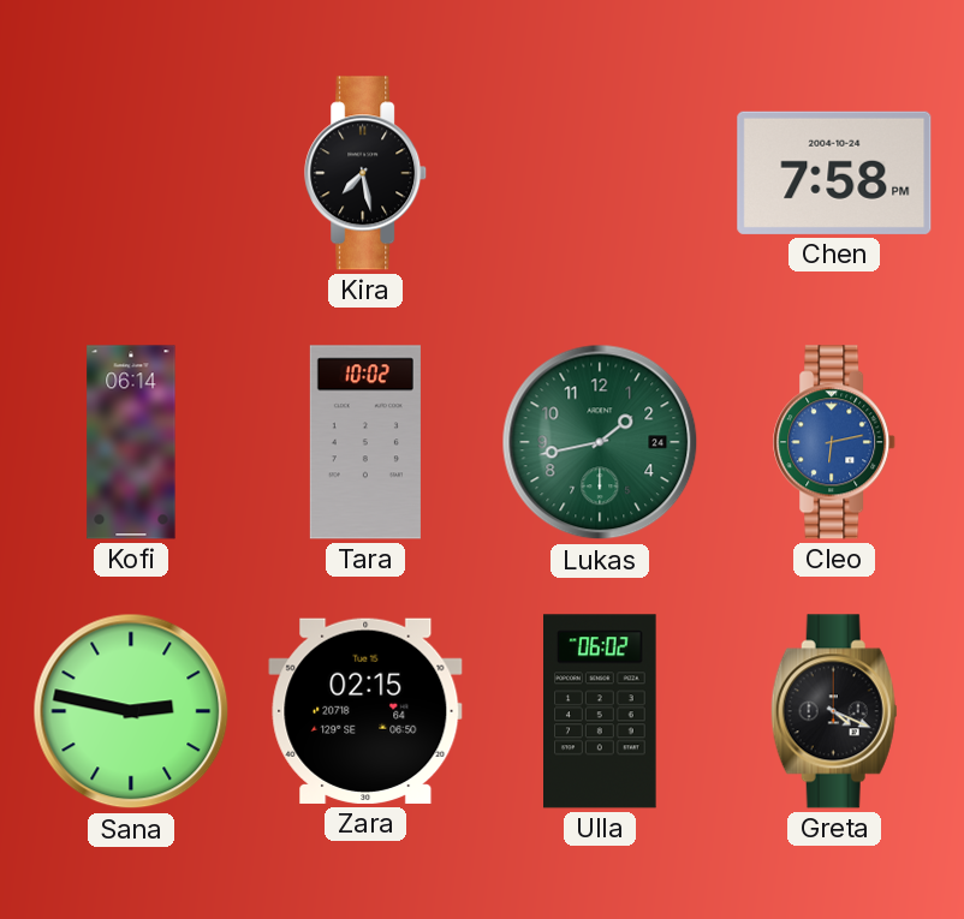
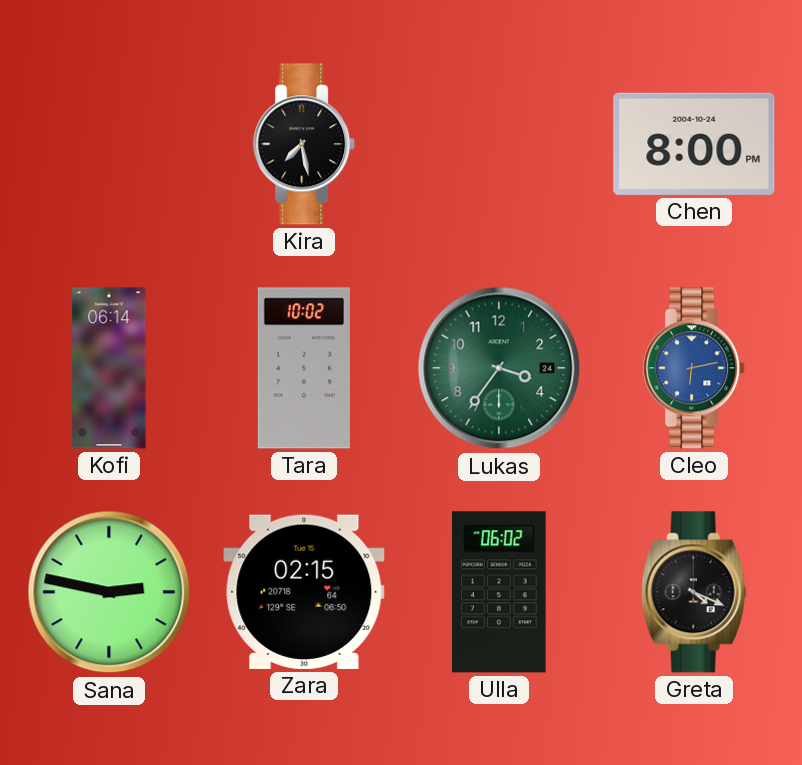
Chen: 7:58 -> 8:00 (694, 144)
Lukas: 1:43 -> 3:36 (499, 368)
